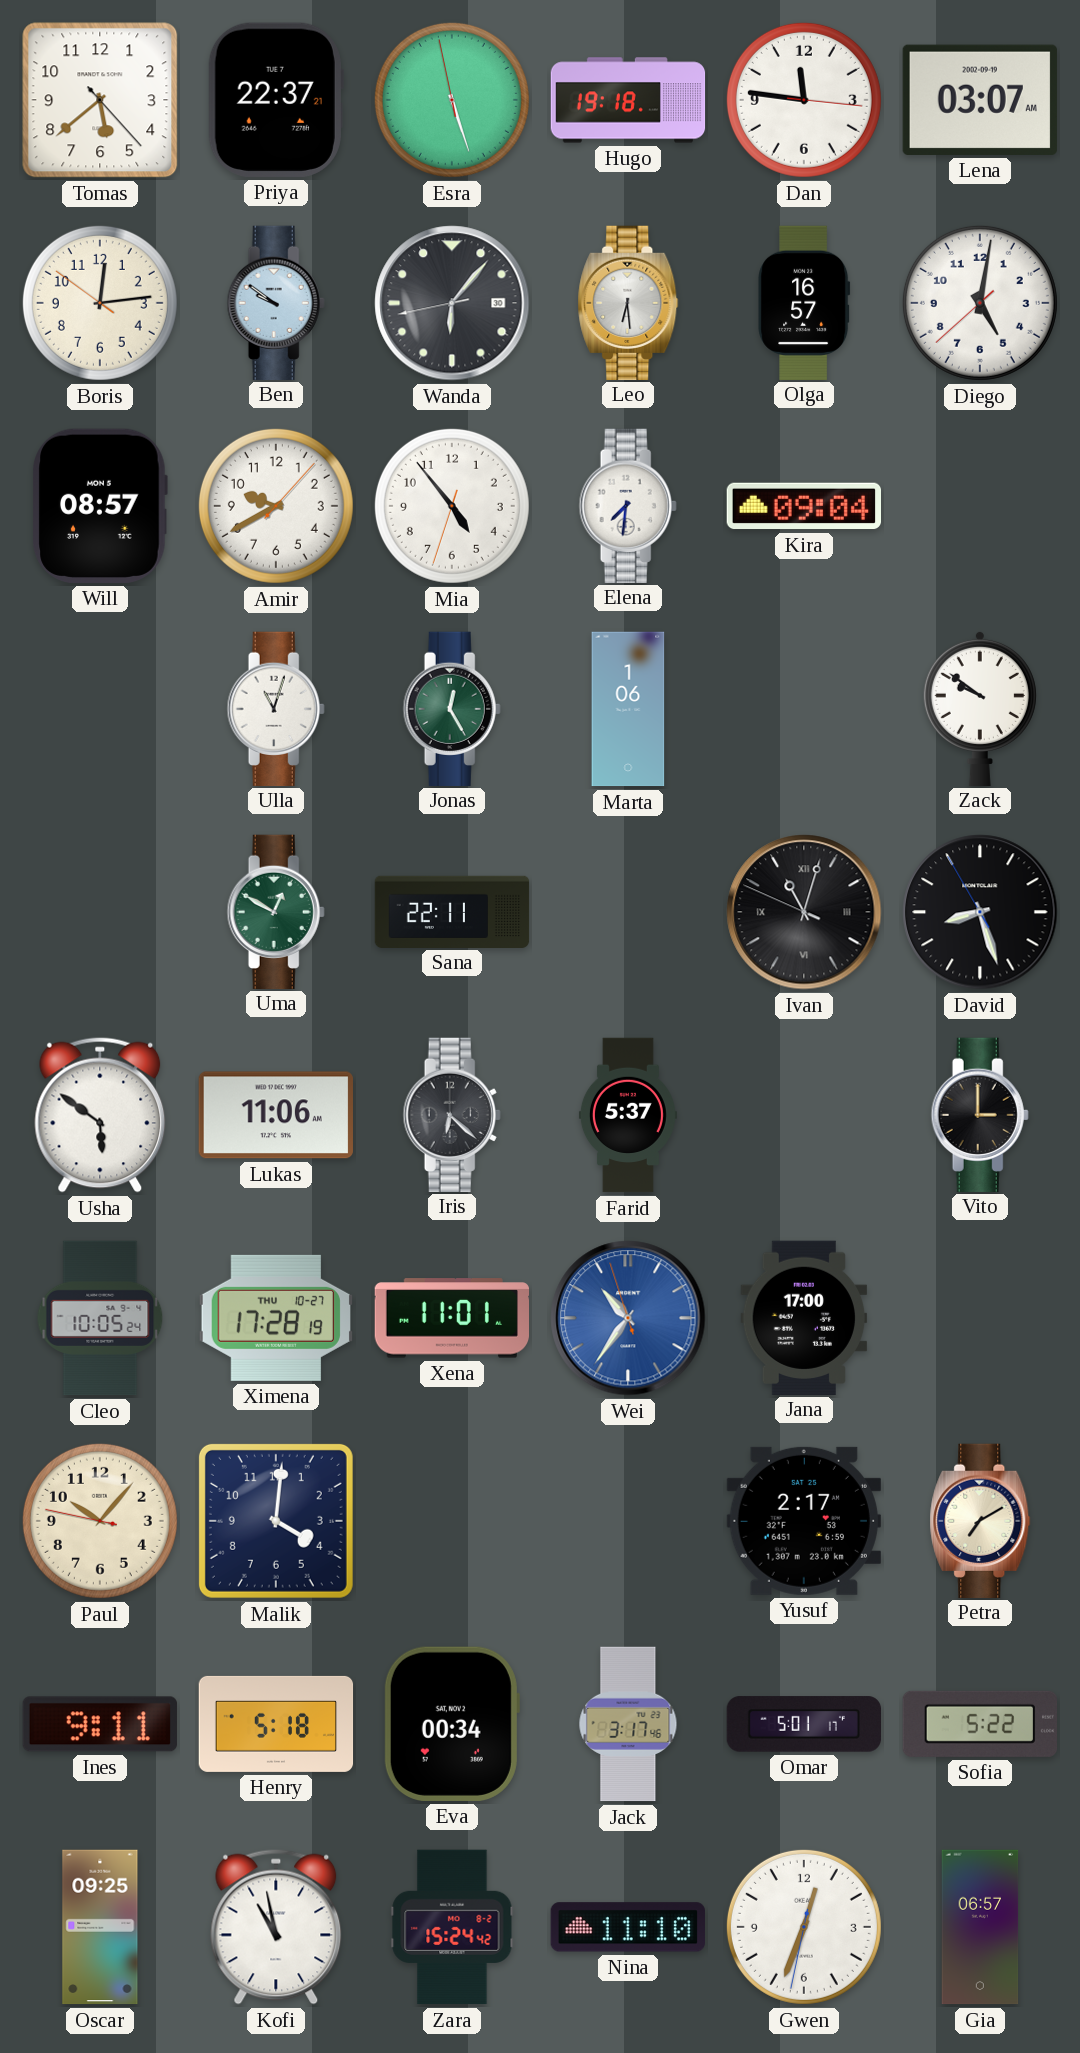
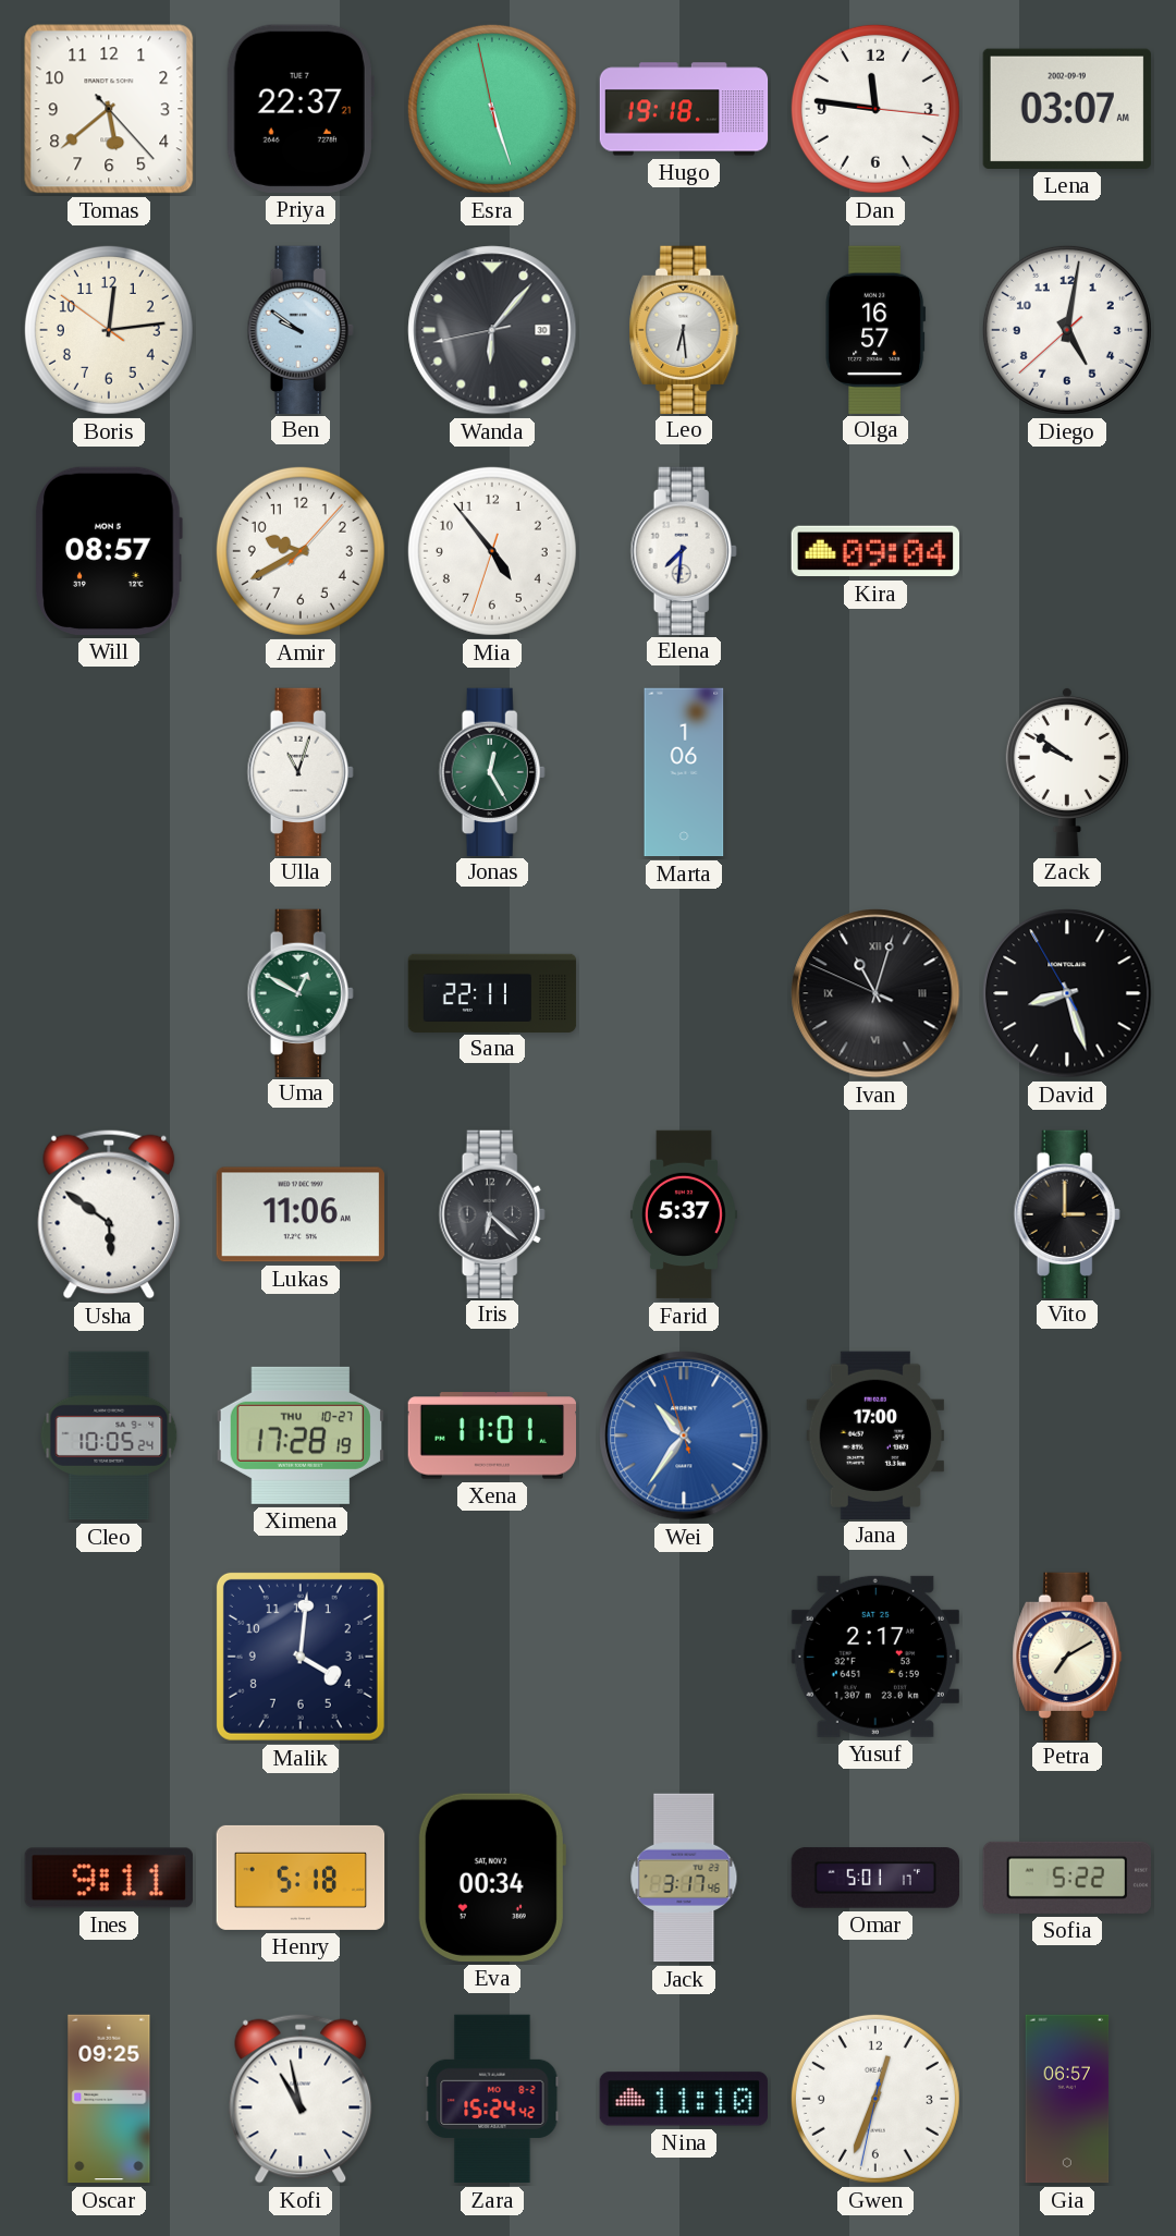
Paul: 10:06 -> none (100, 1521)
